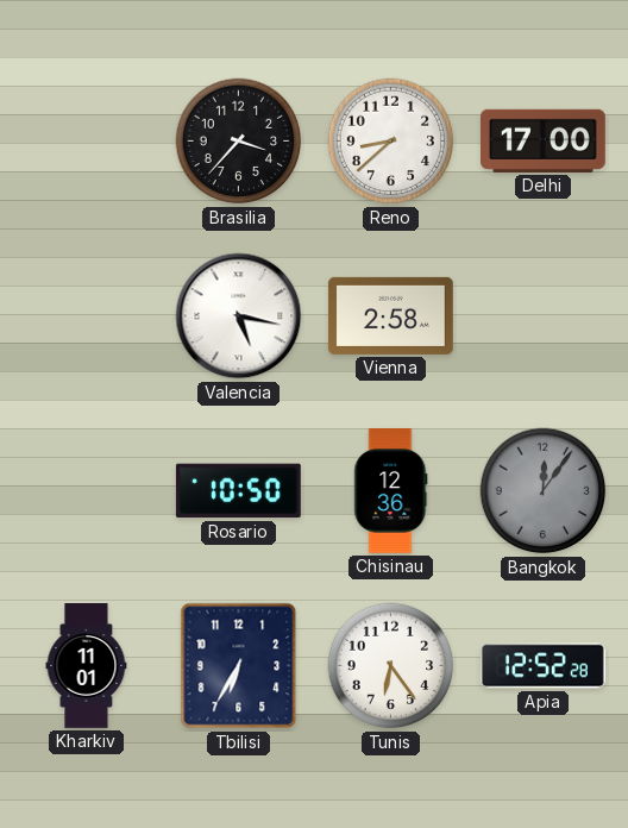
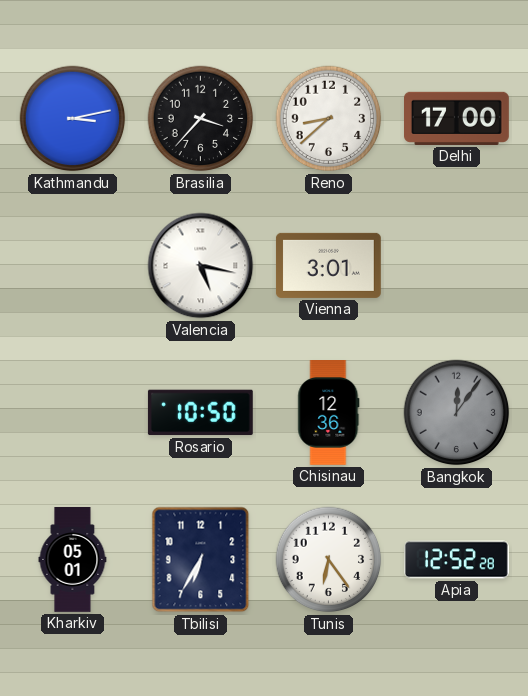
Kathmandu: none -> 3:13 (73, 119)
Vienna: 2:58 -> 3:01 (329, 265)
Kharkiv: 11:01 -> 05:01 (73, 560)
